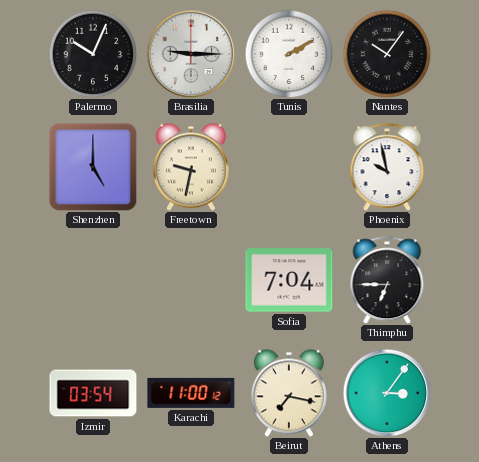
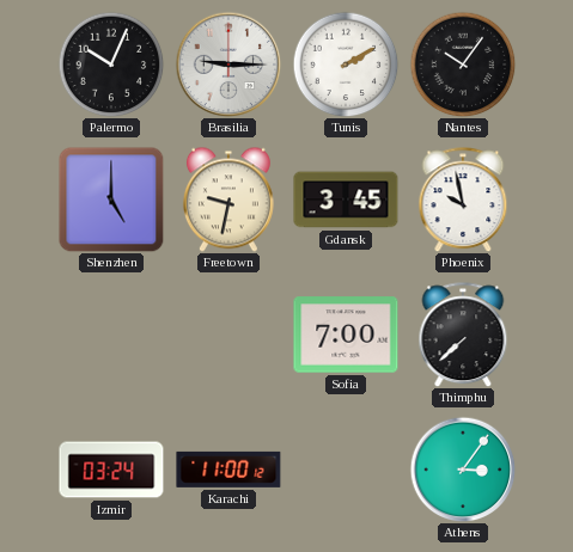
Gdansk: none -> 3:45 (346, 200)
Sofia: 7:04 -> 7:00 (346, 335)
Thimphu: 6:45 -> 7:38 (463, 335)
Izmir: 03:54 -> 03:24 (111, 470)
Beirut: 7:17 -> none (289, 393)
